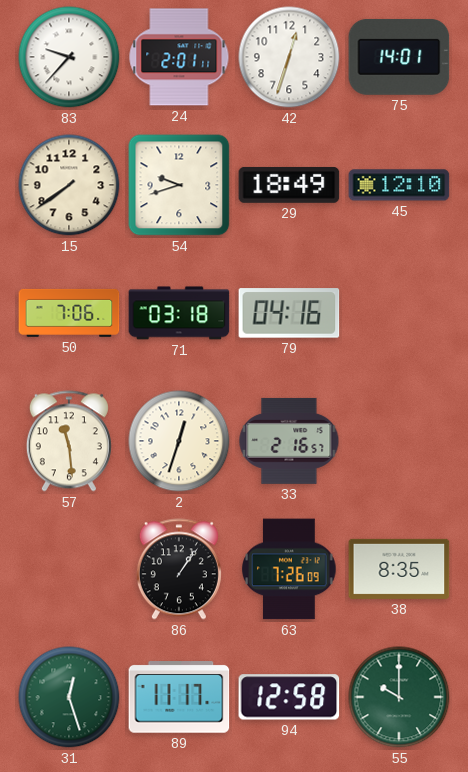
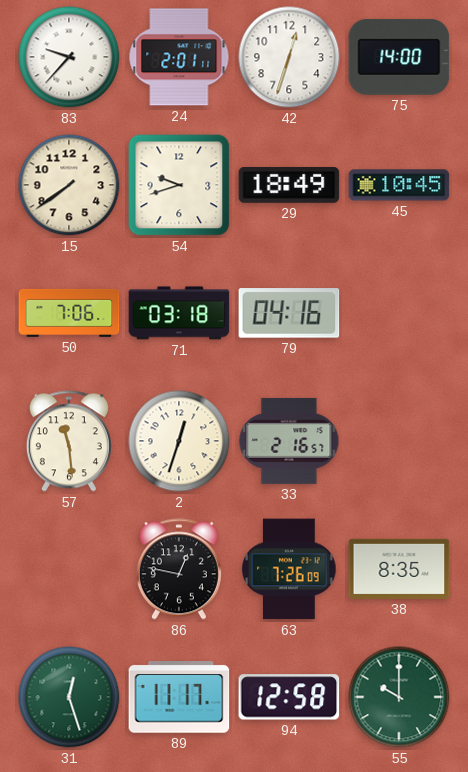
75: 14:01 -> 14:00 (399, 57)
45: 12:10 -> 10:45 (399, 185)
86: 1:06 -> 12:47 (179, 569)
